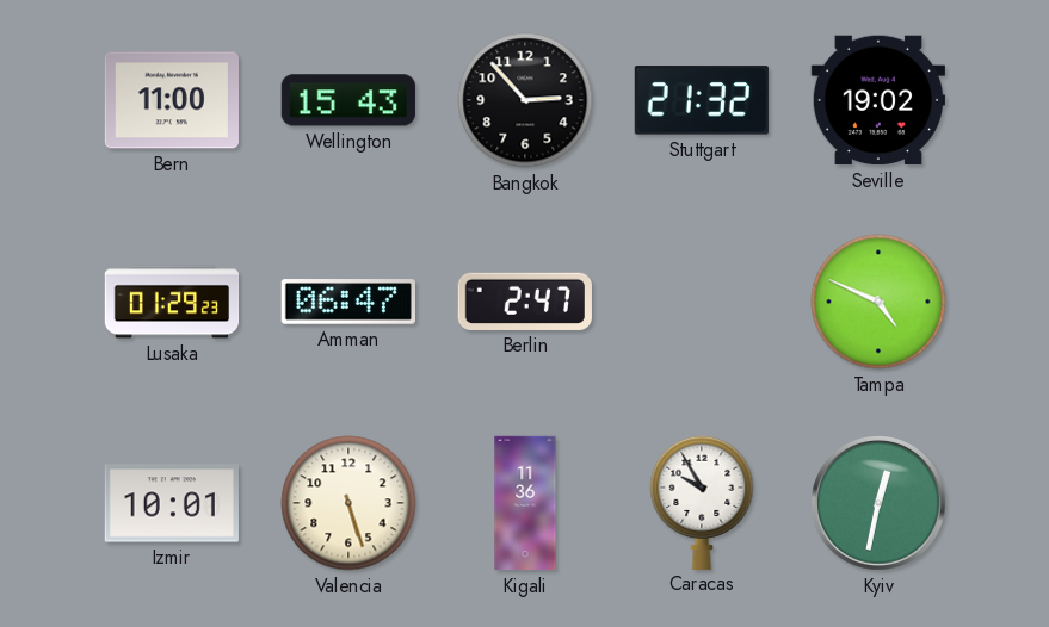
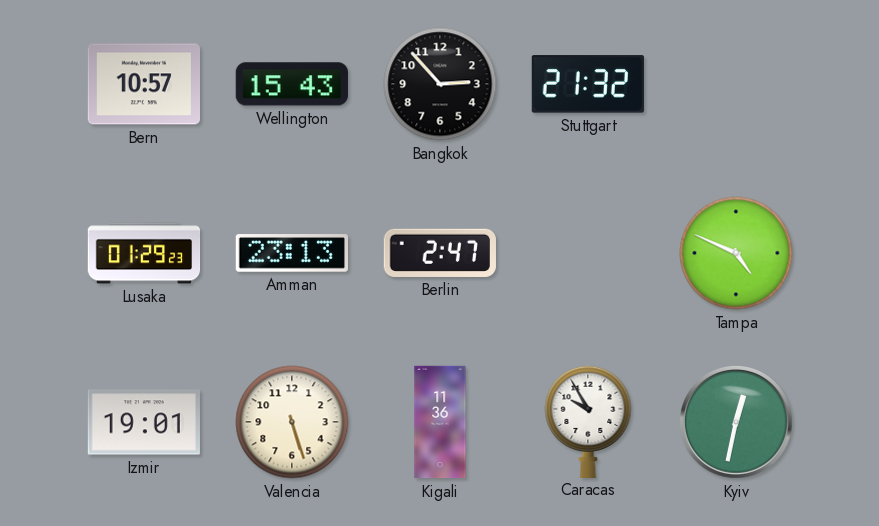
Bern: 11:00 -> 10:57 (143, 84)
Seville: 19:02 -> none (877, 100)
Amman: 06:47 -> 23:13 (291, 253)
Izmir: 10:01 -> 19:01 (144, 422)
